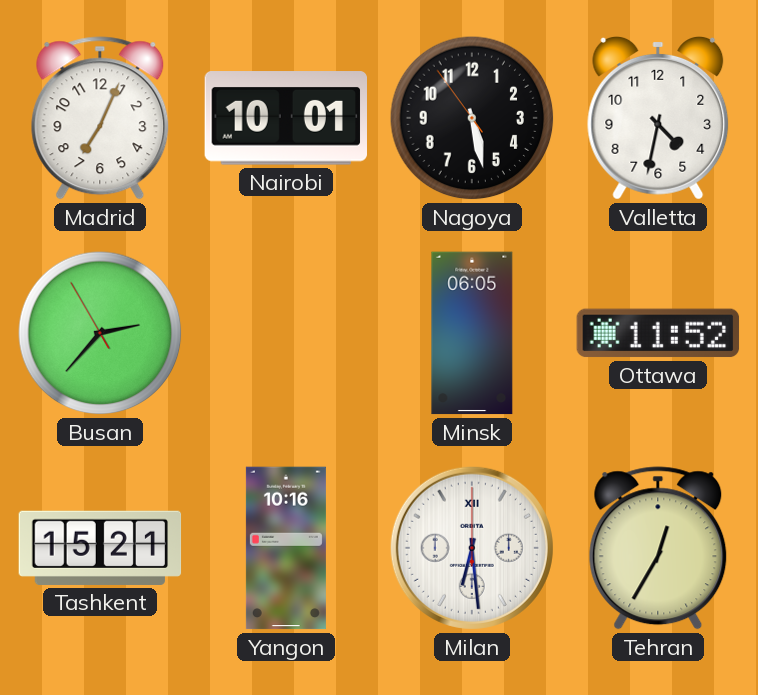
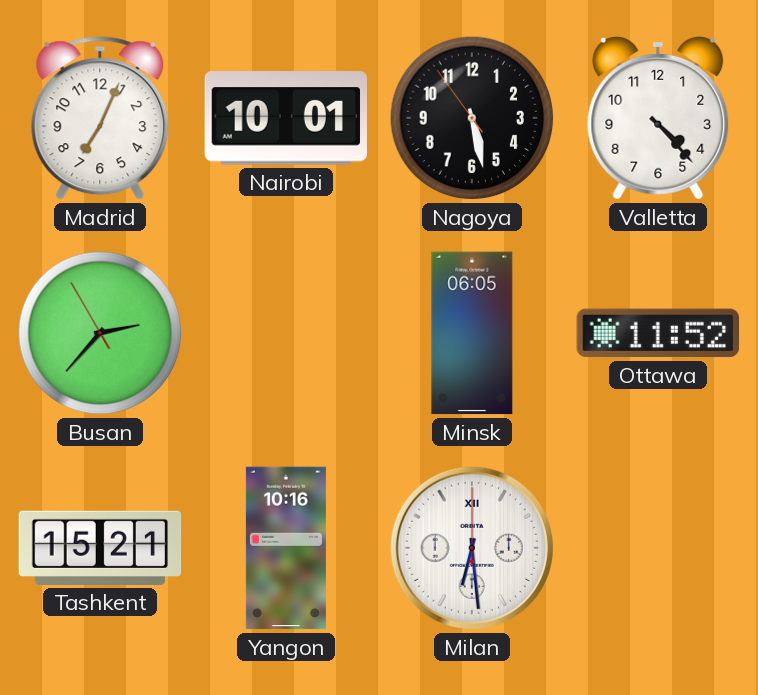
Valletta: 4:32 -> 4:23 (658, 118)
Tehran: 12:35 -> none (658, 548)
